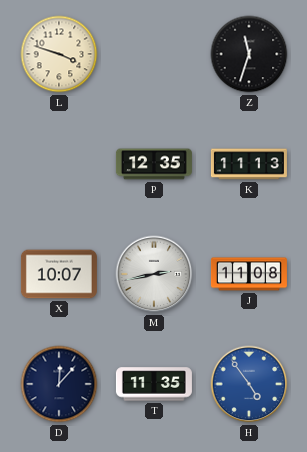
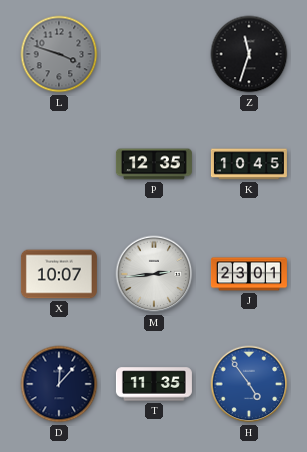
L dial: cream -> grey (59, 54)
K: 11:13 -> 10:45 (249, 164)
M: 2:43 -> 2:44 (154, 274)
J: 11:08 -> 23:01 (249, 274)
